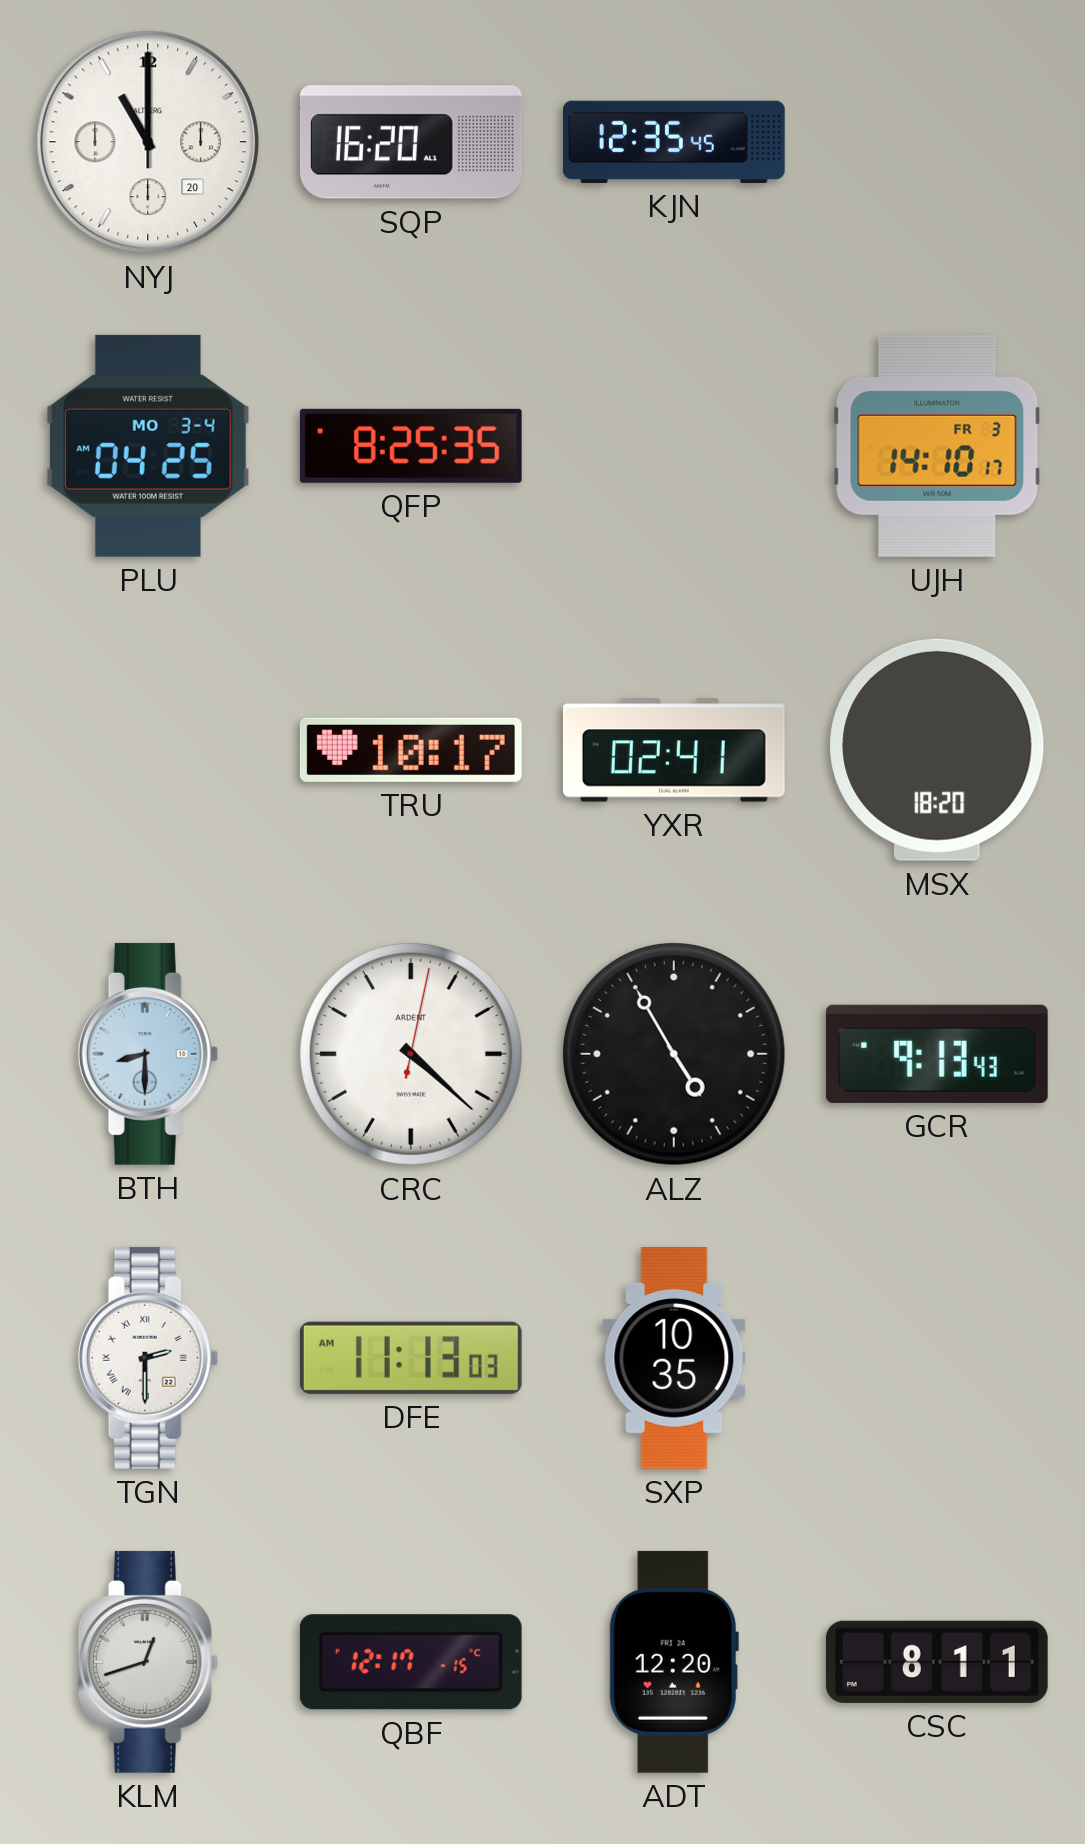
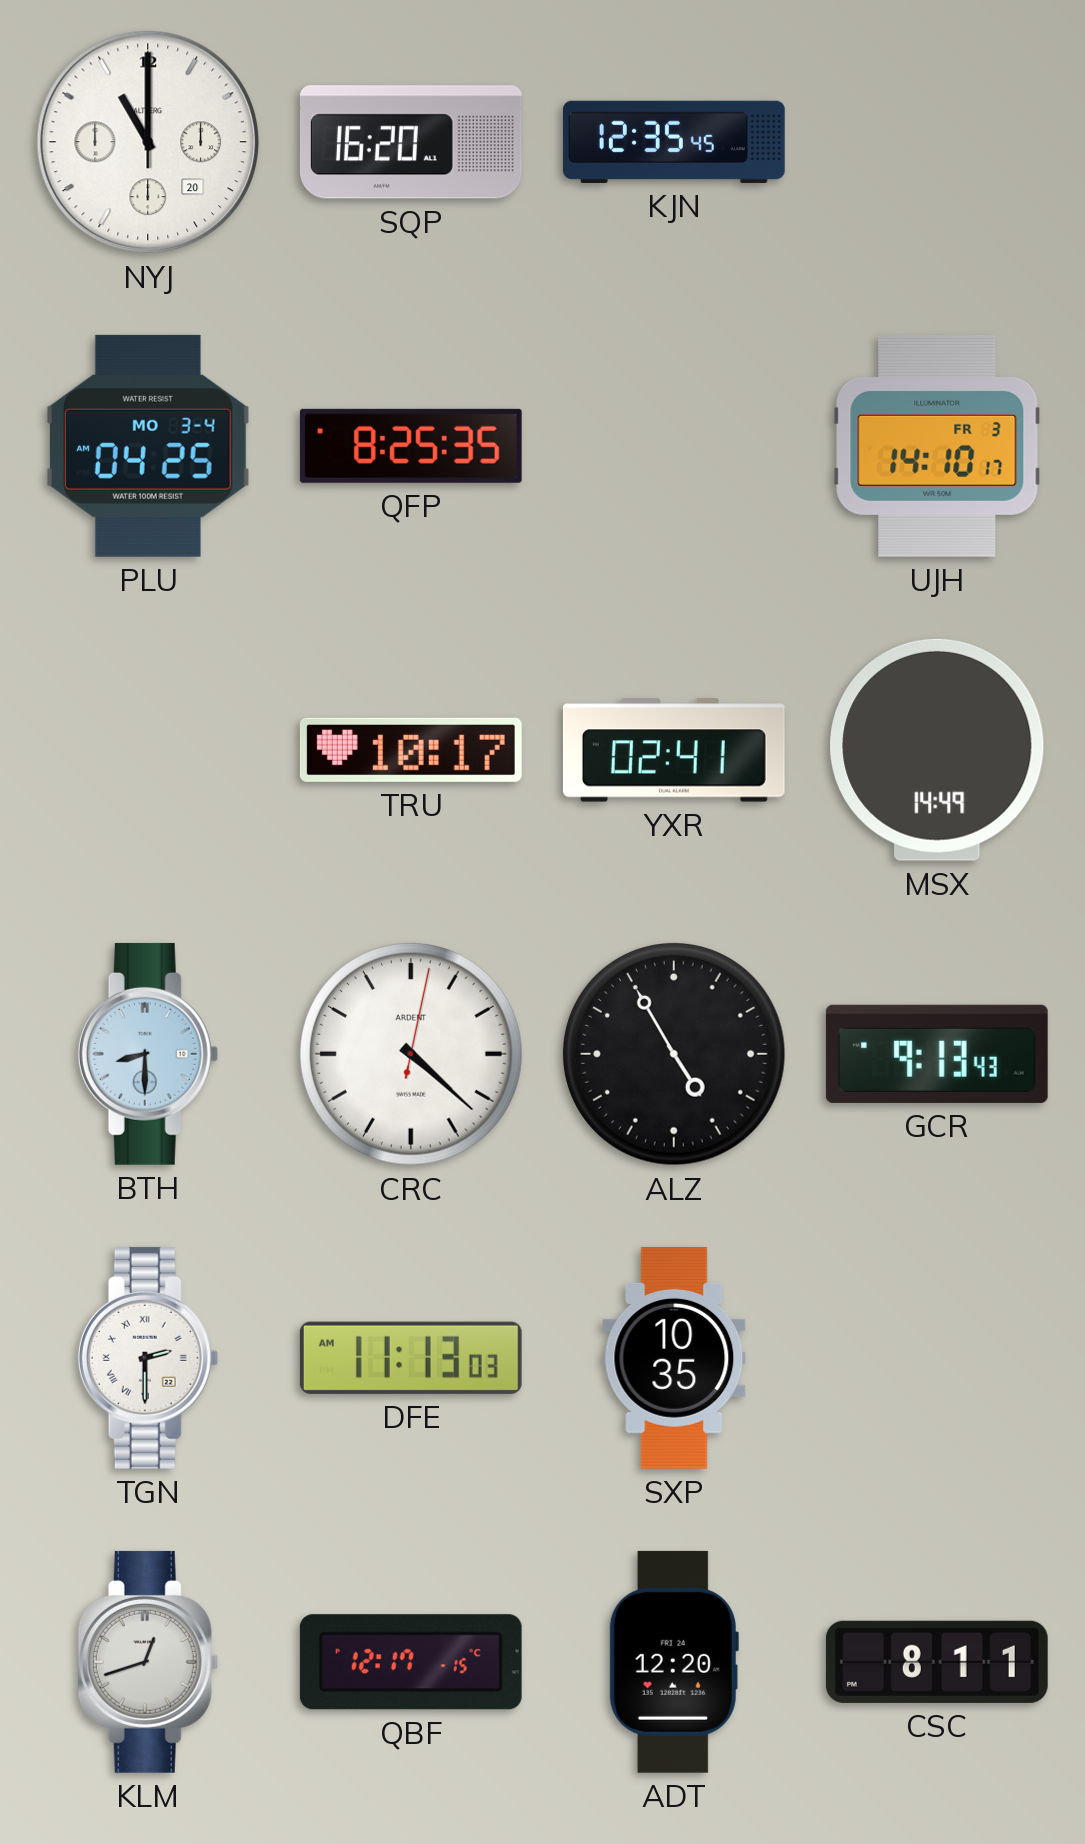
MSX: 18:20 -> 14:49 (937, 750)
